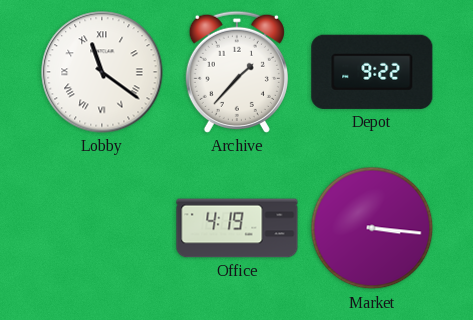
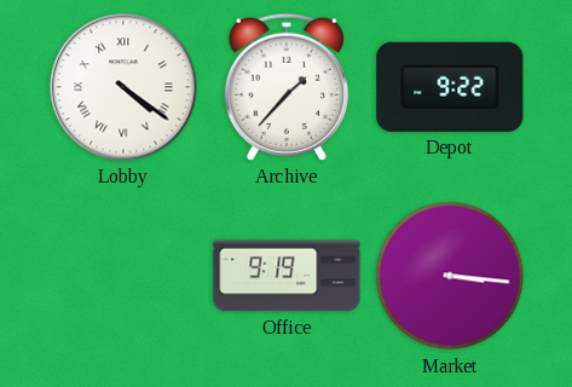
Lobby: 11:21 -> 4:21 (123, 87)
Office: 4:19 -> 9:19 (287, 276)
